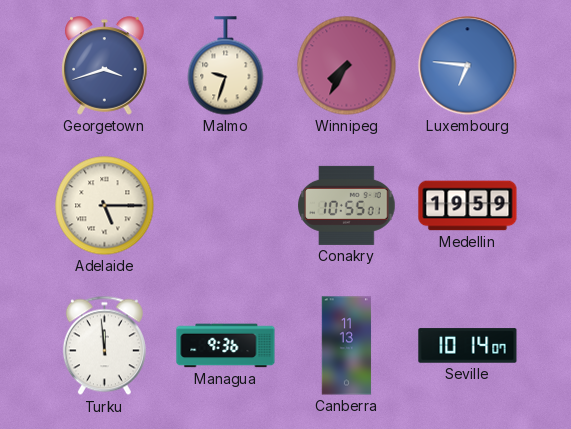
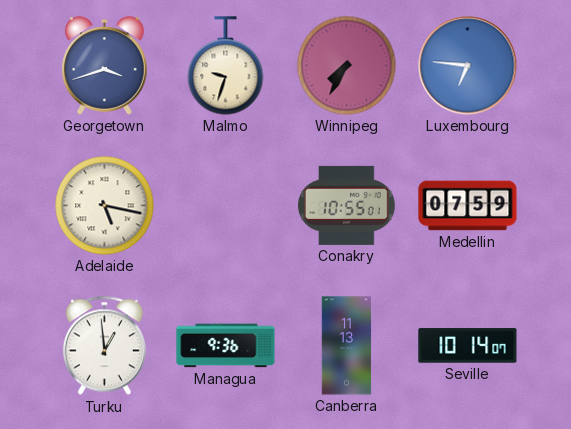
Adelaide: 5:15 -> 5:17 (105, 206)
Medellin: 19:59 -> 07:59 (468, 206)
Turku: 11:59 -> 12:59 (104, 346)
